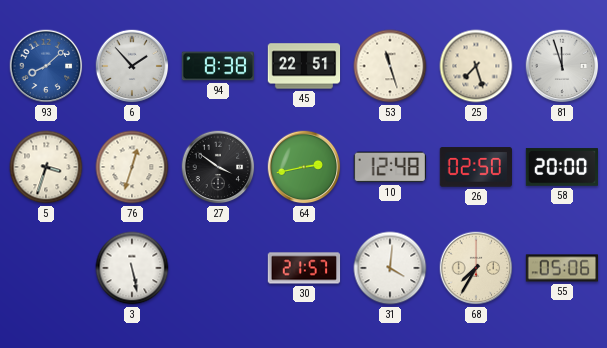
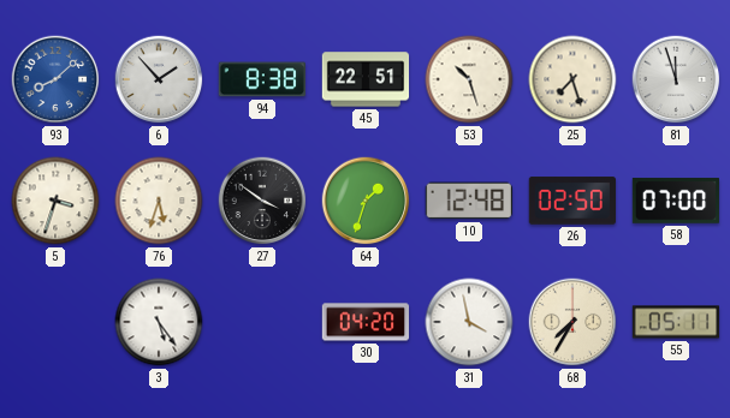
53: 11:27 -> 10:27 (469, 79)
76: 12:33 -> 5:33 (159, 201)
64: 2:43 -> 1:33 (366, 201)
58: 20:00 -> 07:00 (676, 201)
3: 5:28 -> 5:24 (159, 322)
30: 21:57 -> 04:20 (366, 322)
31: 4:01 -> 3:58 (469, 322)
55: 05:06 -> 05:11 (676, 322)
